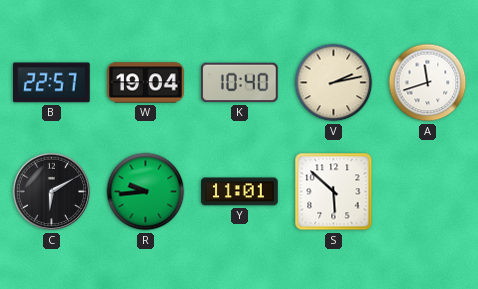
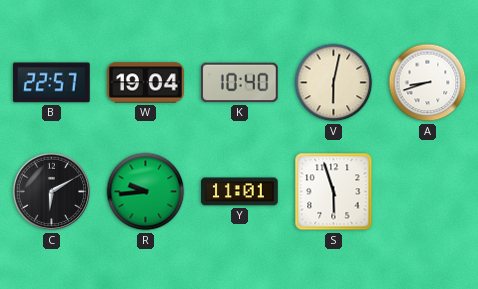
V: 2:13 -> 6:02 (334, 83)
A: 11:42 -> 8:42 (428, 83)
S: 5:52 -> 5:57 (334, 192)
